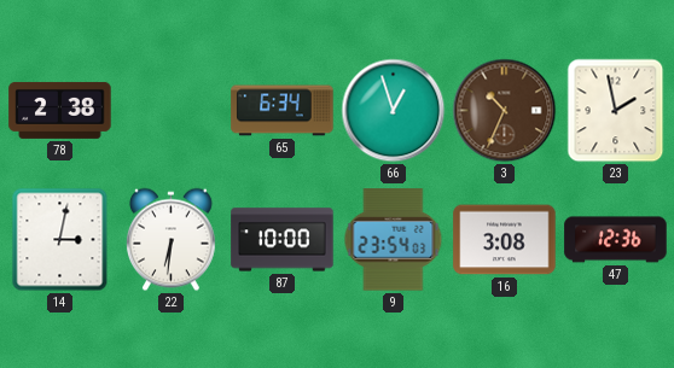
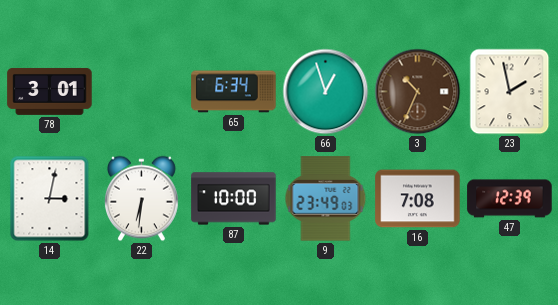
78: 2:38 -> 3:01 (50, 91)
9: 23:54 -> 23:49 (326, 199)
16: 3:08 -> 7:08 (418, 199)
47: 12:36 -> 12:39 (510, 199)
